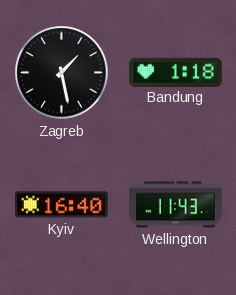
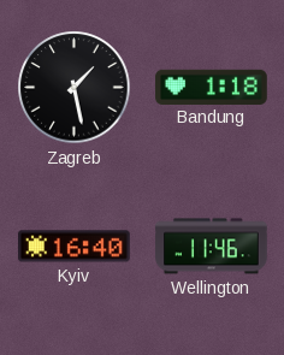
Wellington: 11:43 -> 11:46 (212, 247)
